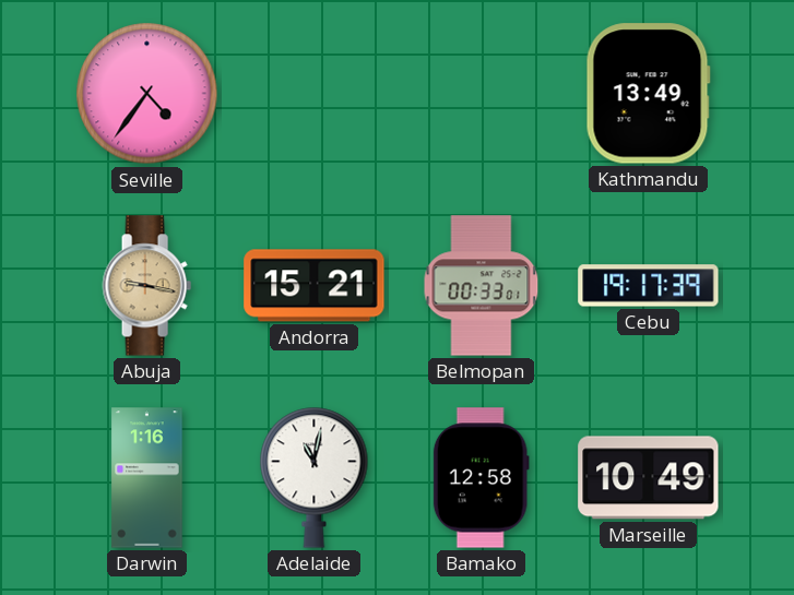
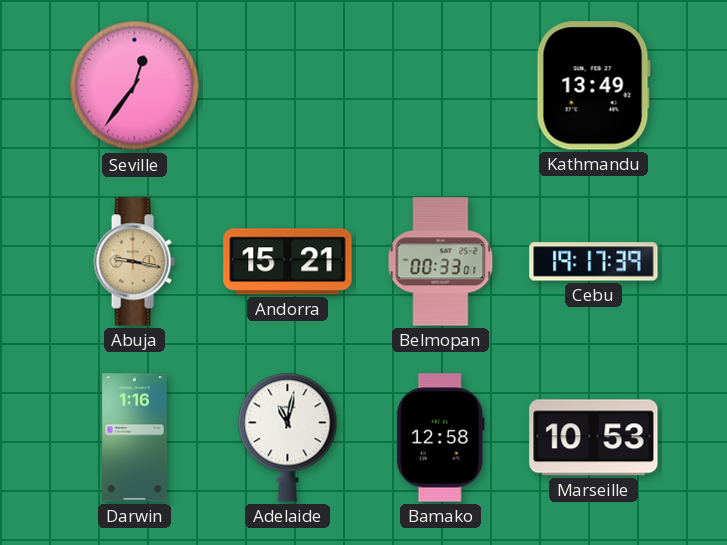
Seville: 4:36 -> 12:36 (135, 86)
Marseille: 10:49 -> 10:53 (594, 438)
